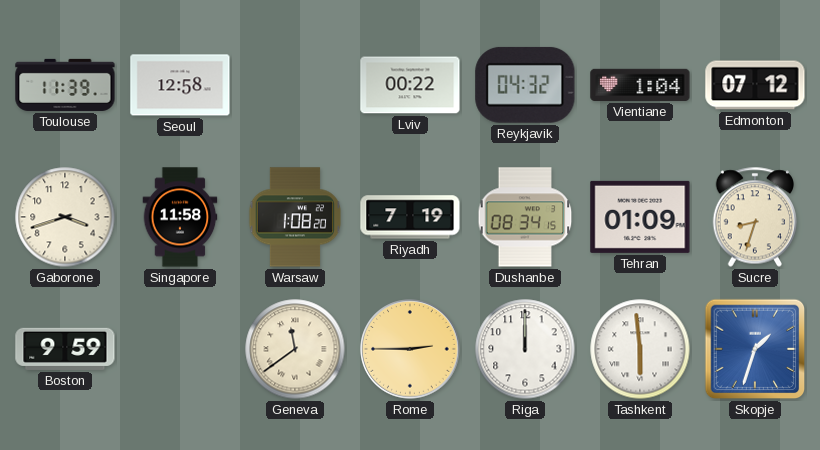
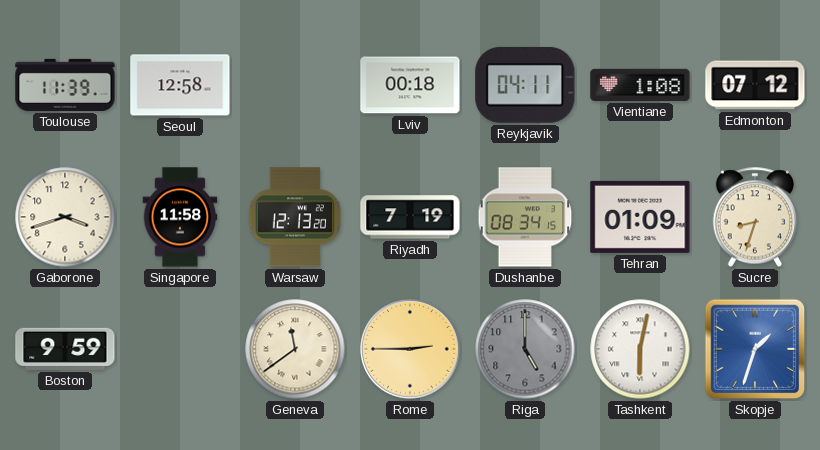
Lviv: 00:22 -> 00:18 (410, 85)
Reykjavik: 04:32 -> 04:11 (525, 85)
Vientiane: 1:04 -> 1:08 (640, 85)
Warsaw: 1:08 -> 12:13 (295, 217)
Riga: 12:00 -> 5:00 (525, 349)
Riga dial: white -> grey (525, 349)
Tashkent: 5:59 -> 6:02 (640, 349)
